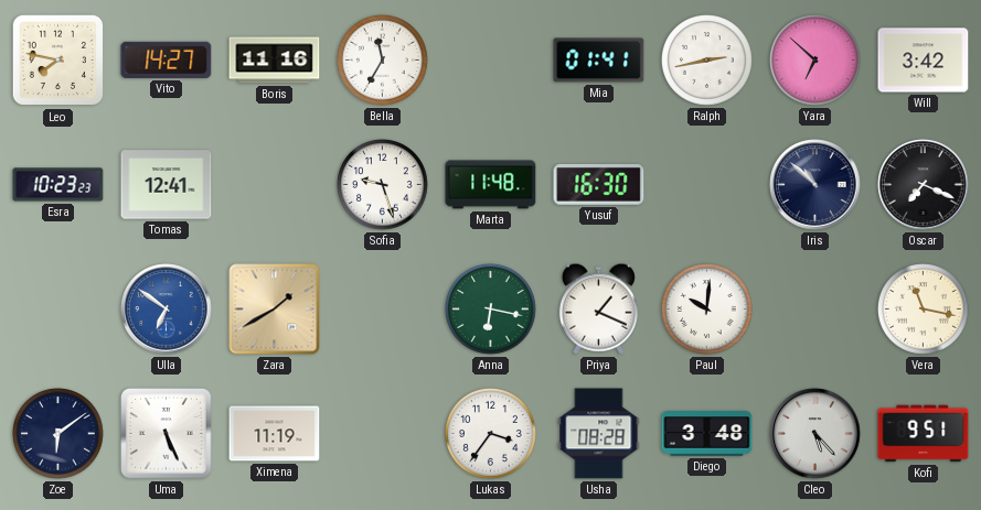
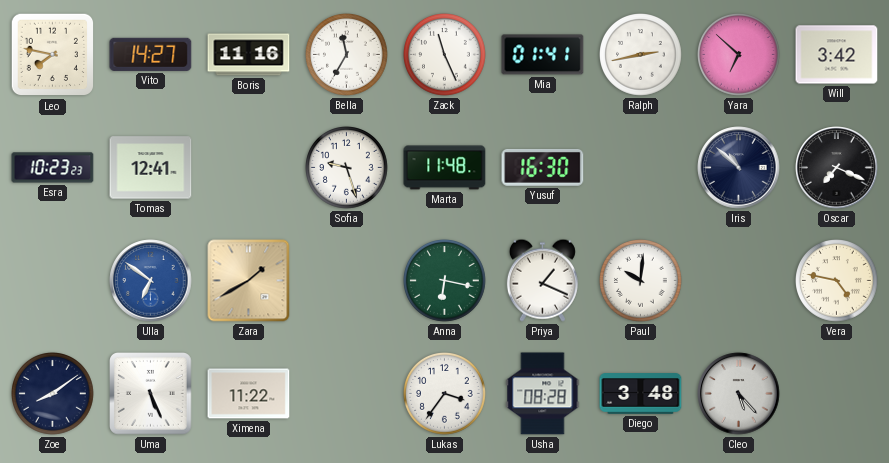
Zack: none -> 11:26 (445, 55)
Vera: 11:17 -> 4:47 (837, 281)
Zoe: 6:09 -> 8:09 (53, 394)
Ximena: 11:19 -> 11:22 (249, 394)
Kofi: 9:51 -> none (924, 434)
